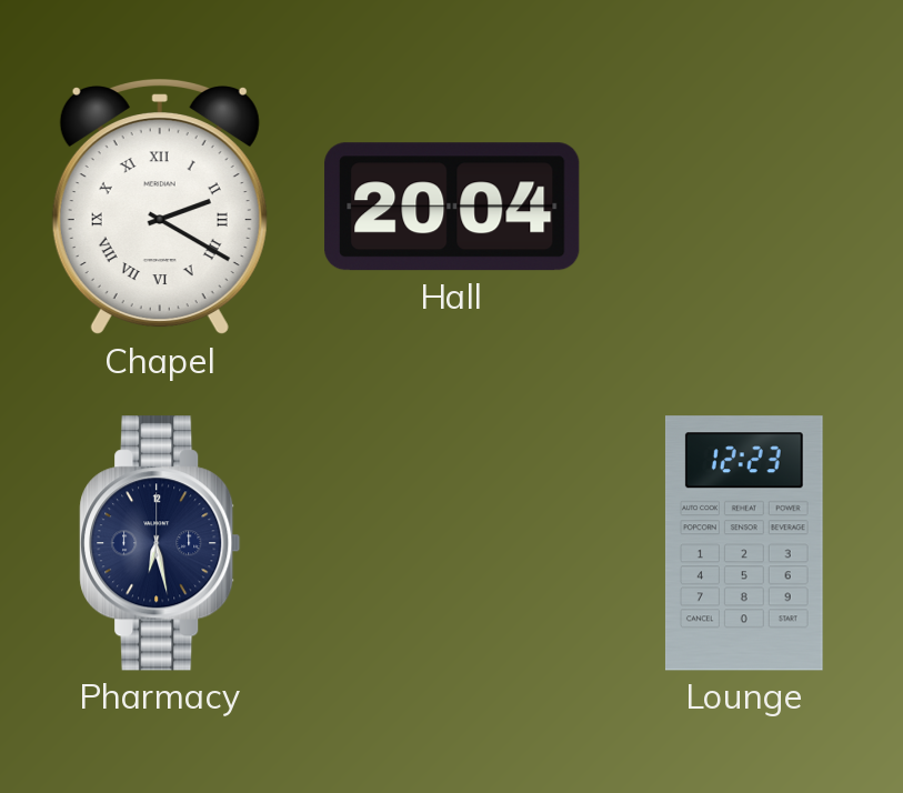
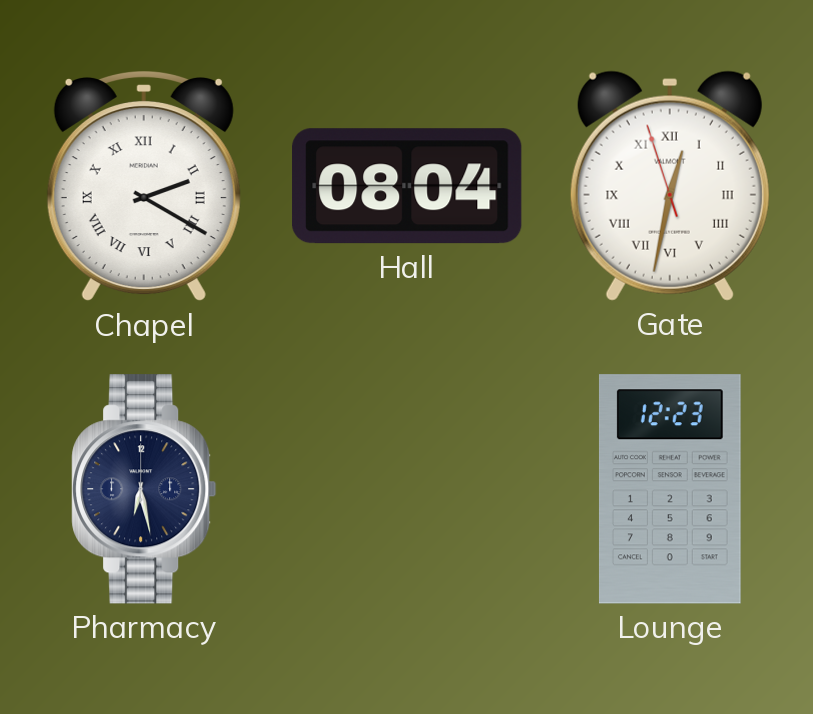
Hall: 20:04 -> 08:04 (407, 186)
Gate: none -> 12:31 (670, 186)
